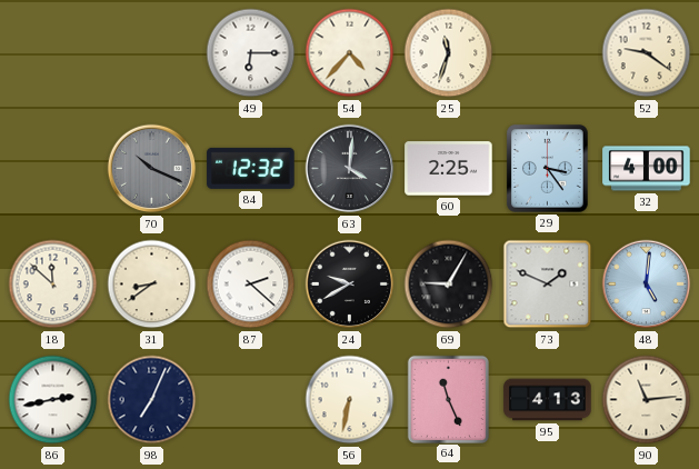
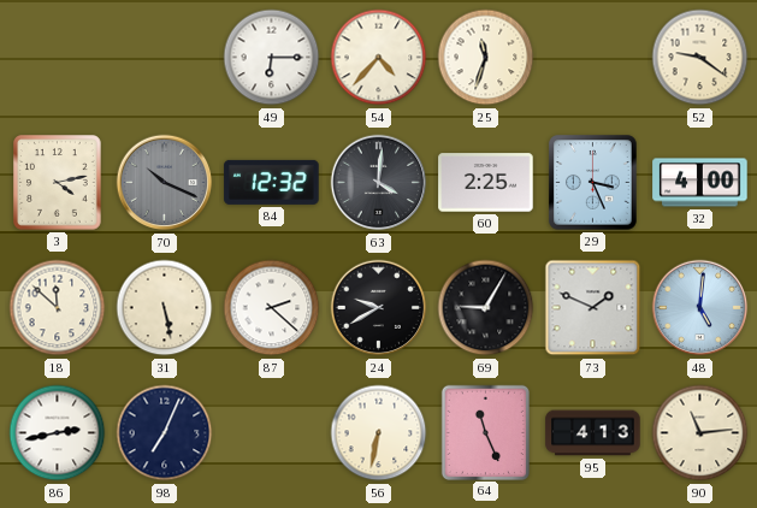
3: none -> 4:13 (58, 183)
29: 3:24 -> 3:26 (593, 183)
31: 8:39 -> 5:28 (165, 308)
